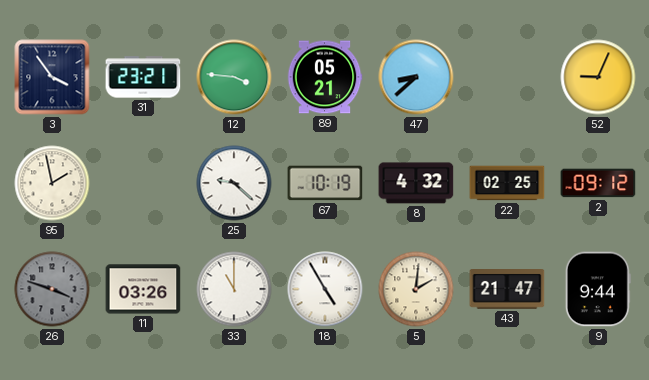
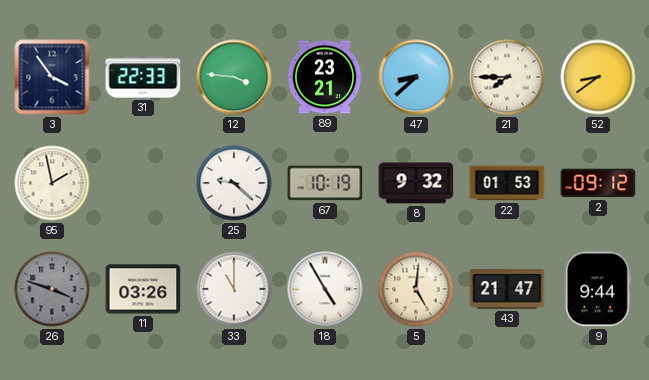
31: 23:21 -> 22:33 (143, 77)
89: 05:21 -> 23:21 (325, 77)
21: none -> 7:45 (507, 77)
52: 9:04 -> 8:39 (598, 77)
8: 4:32 -> 9:32 (416, 183)
22: 02:25 -> 01:53 (507, 183)
5: 2:01 -> 5:01 (416, 289)
